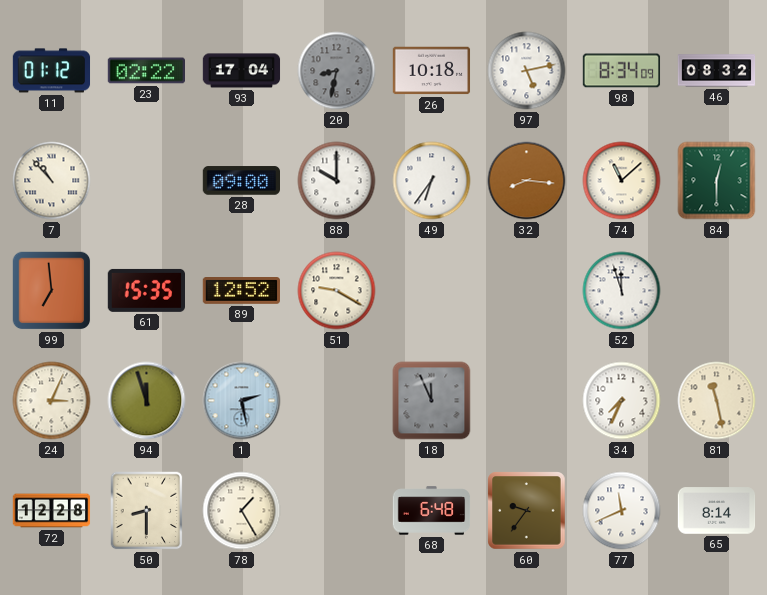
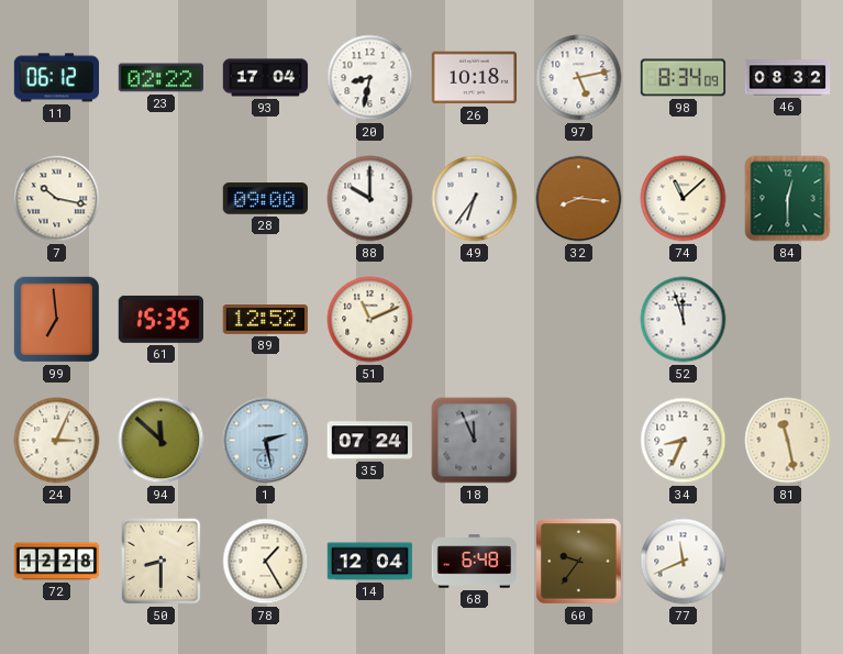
11: 01:12 -> 06:12 (57, 78)
20 dial: grey -> white (370, 78)
7: 10:53 -> 10:17 (57, 199)
51: 9:20 -> 11:11 (370, 320)
94: 11:57 -> 11:52 (162, 441)
35: none -> 07:24 (370, 441)
34: 7:34 -> 8:34 (684, 441)
14: none -> 12:04 (370, 562)
65: 8:14 -> none (717, 511)
